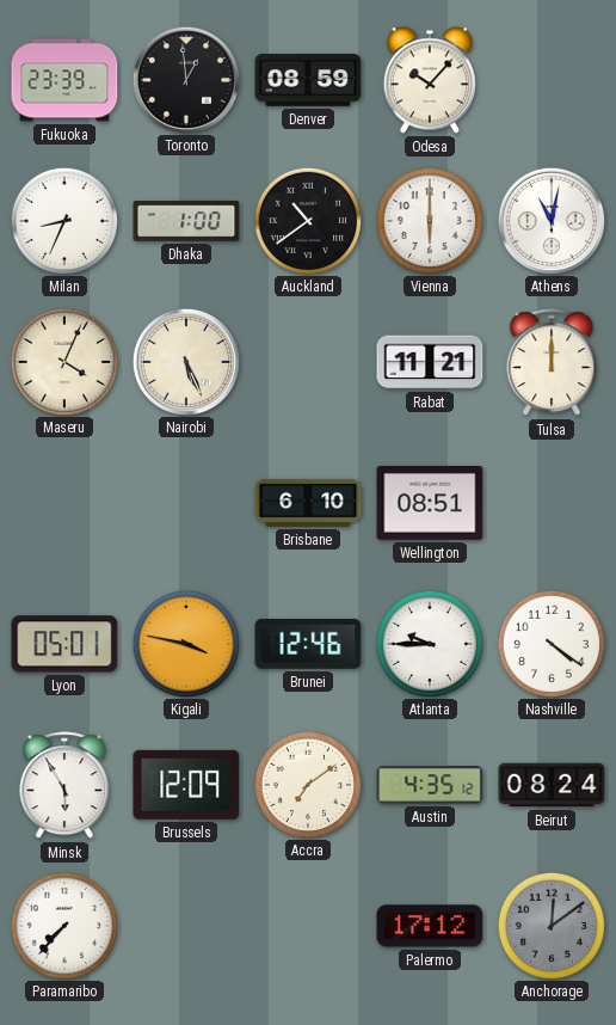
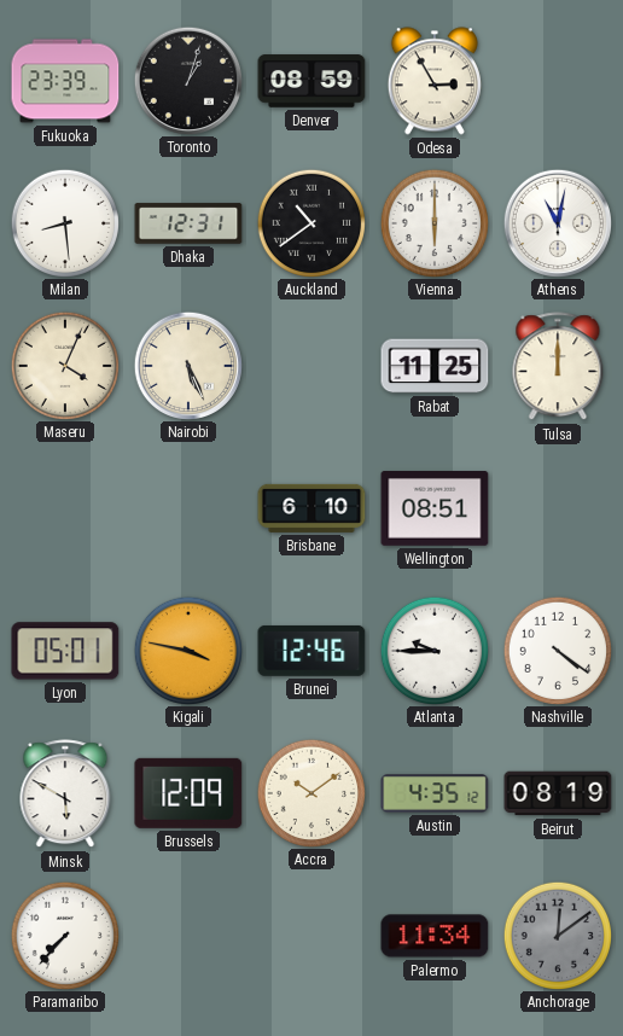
Toronto: 12:59 -> 1:03 (187, 80)
Odesa: 10:07 -> 2:55 (435, 81)
Milan: 8:34 -> 8:29 (64, 222)
Dhaka: 1:00 -> 12:31 (188, 223)
Rabat: 11:21 -> 11:25 (435, 366)
Minsk: 5:55 -> 5:50 (65, 795)
Accra: 7:09 -> 10:09 (310, 792)
Beirut: 08:24 -> 08:19 (558, 793)
Palermo: 17:12 -> 11:34 (435, 936)
